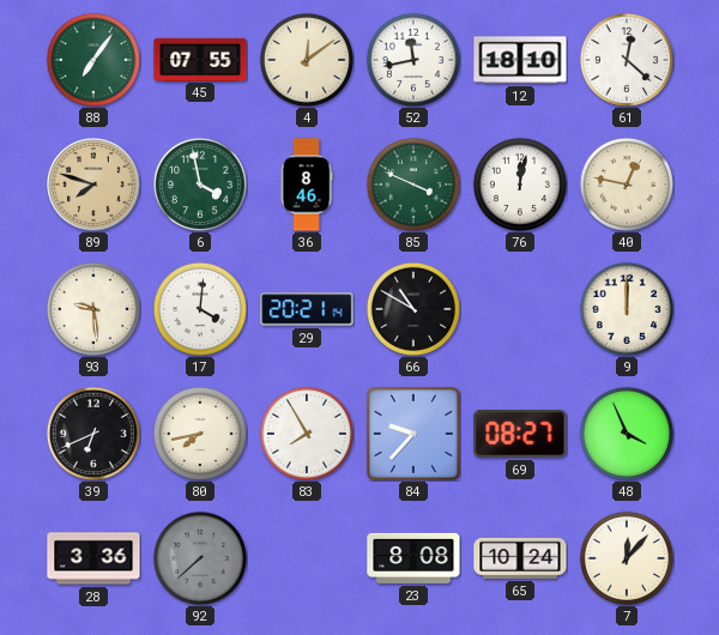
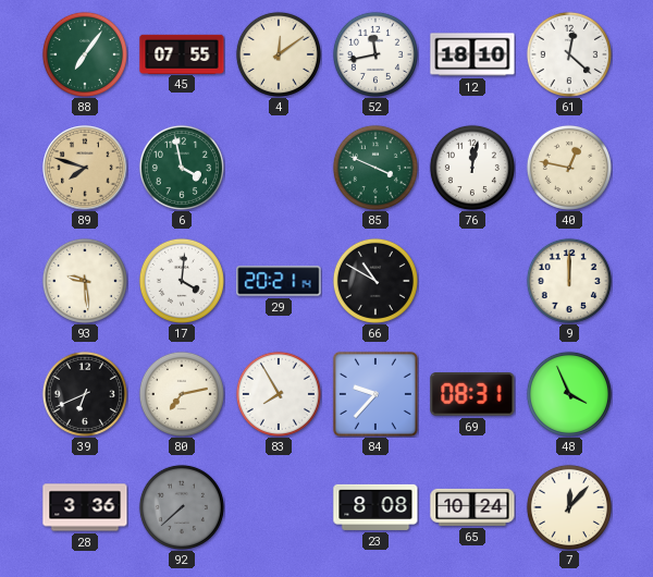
36: 8:46 -> none (307, 185)
80: 7:43 -> 7:13 (182, 394)
69: 08:27 -> 08:31 (472, 395)
